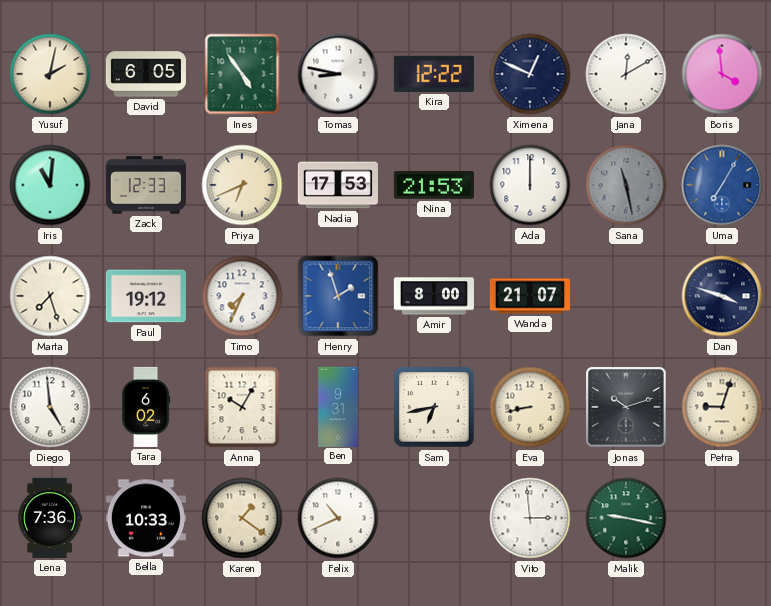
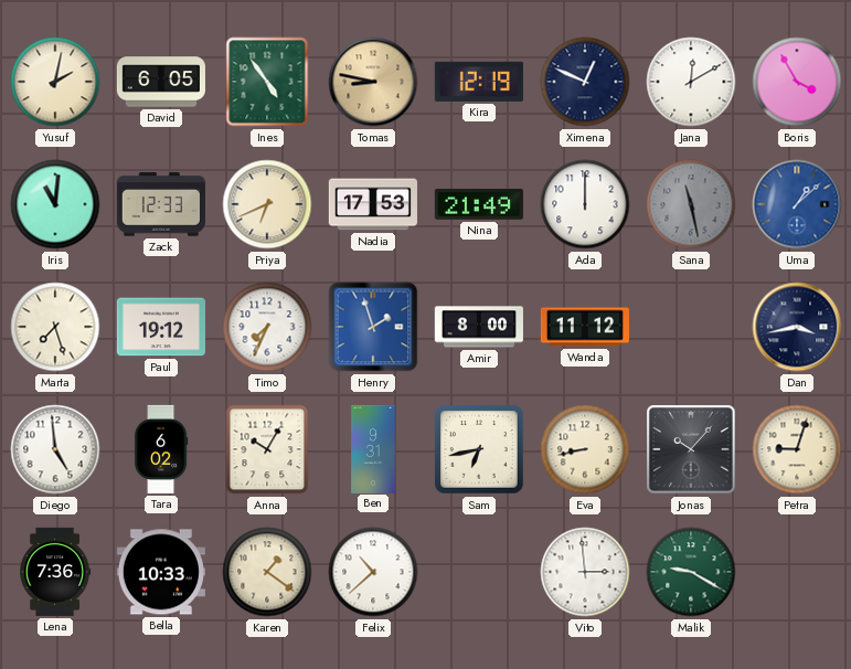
Tomas dial: white -> champagne (373, 82)
Kira: 12:22 -> 12:19 (479, 82)
Boris: 3:59 -> 3:55 (797, 82)
Nina: 21:53 -> 21:49 (479, 204)
Uma: 7:05 -> 1:08 (797, 204)
Wanda: 21:07 -> 11:12 (585, 327)
Dan: 3:48 -> 3:43 (797, 327)
Jonas: 10:12 -> 10:07 (691, 449)
Felix: 10:41 -> 10:38 (373, 572)
Malik: 9:17 -> 9:20 (691, 572)
